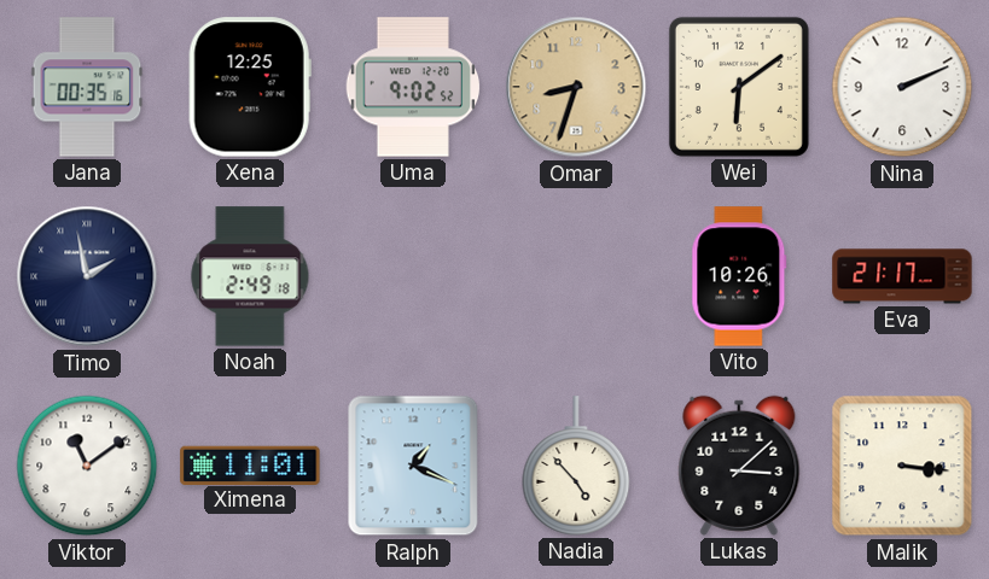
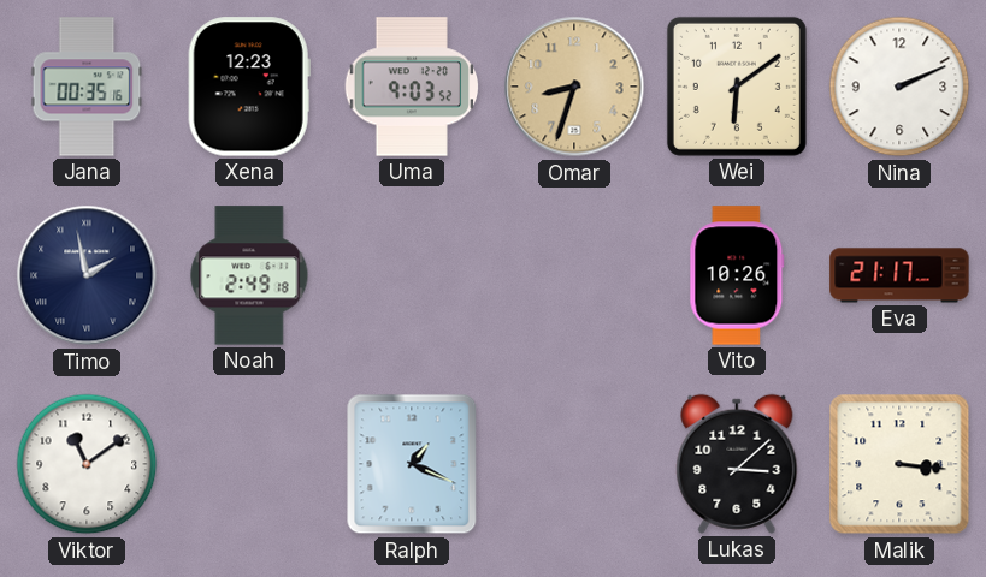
Xena: 12:25 -> 12:23 (249, 87)
Uma: 9:02 -> 9:03 (412, 87)
Ximena: 11:01 -> none (250, 464)
Nadia: 4:53 -> none (576, 466)
